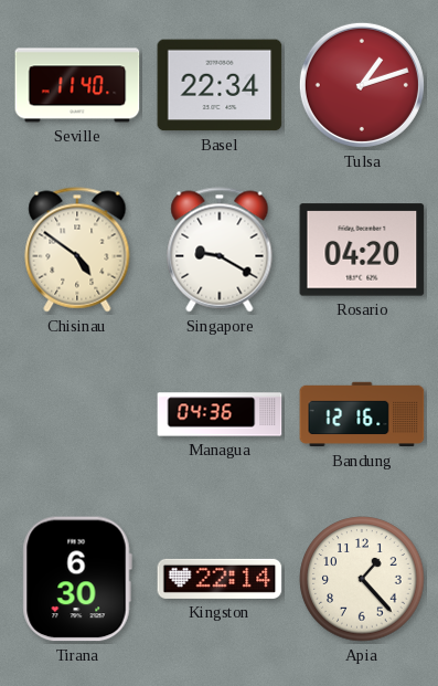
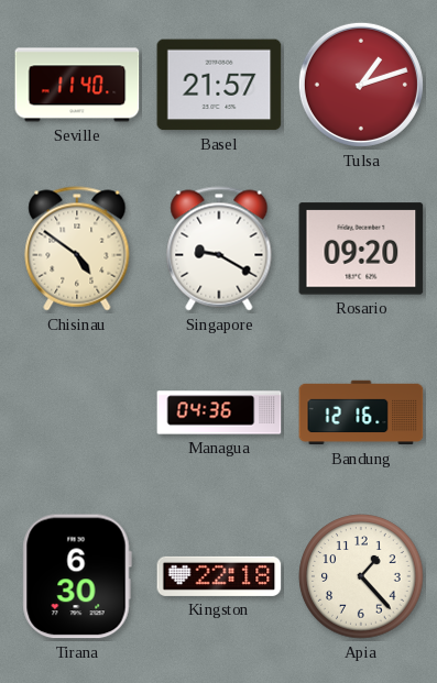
Basel: 22:34 -> 21:57 (219, 85)
Rosario: 04:20 -> 09:20 (361, 249)
Kingston: 22:14 -> 22:18 (219, 576)
